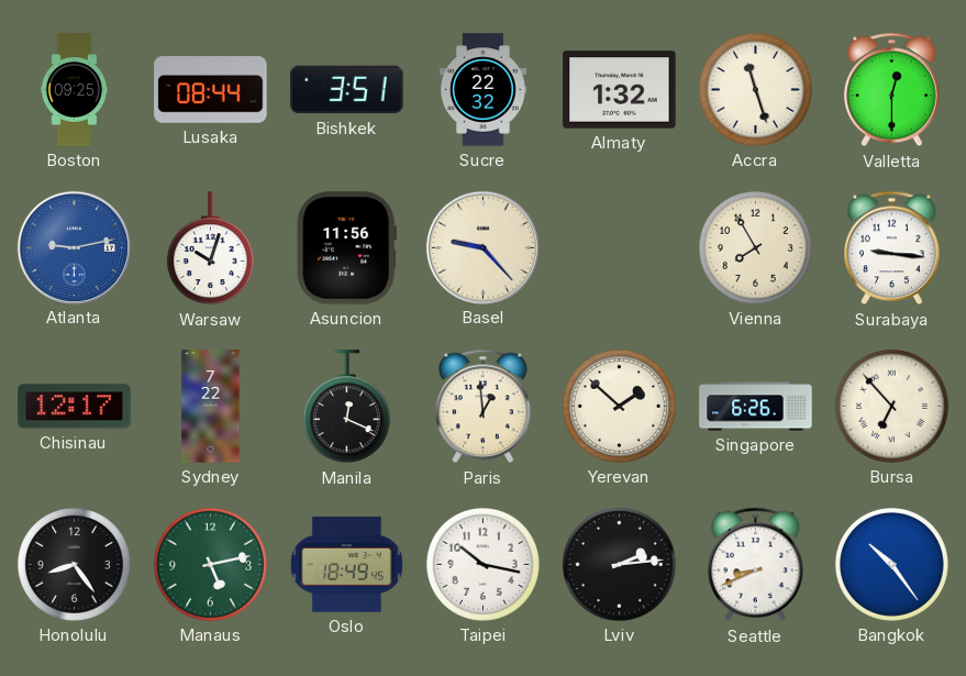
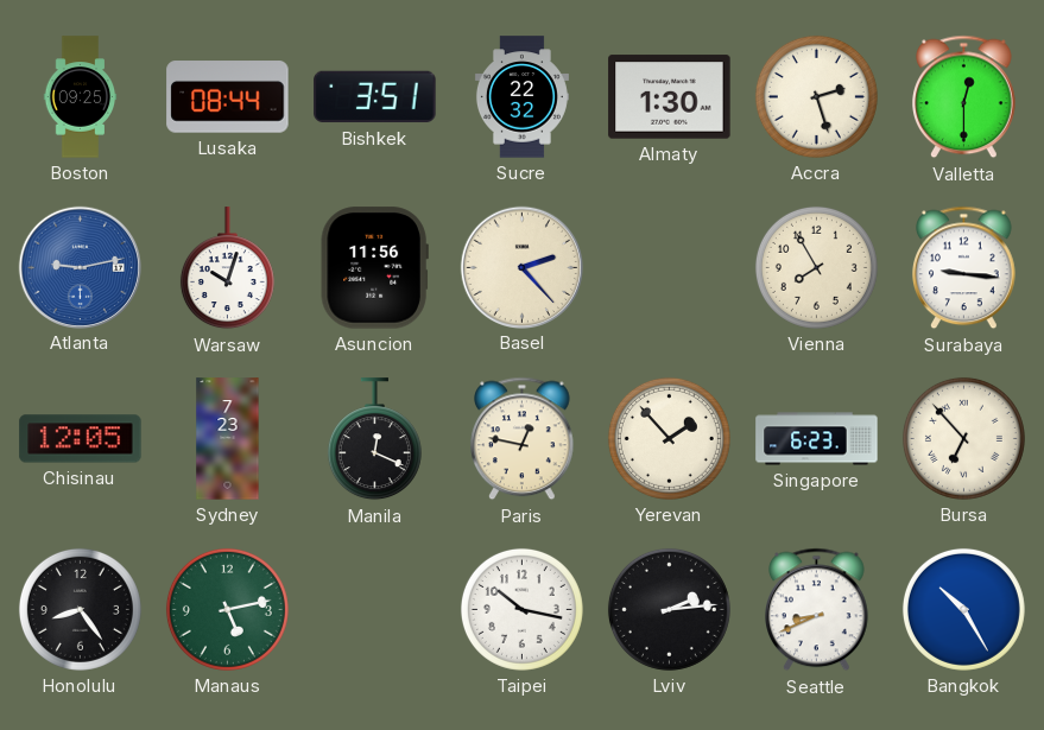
Almaty: 1:32 -> 1:30 (670, 97)
Accra: 11:27 -> 2:27 (816, 96)
Basel: 9:23 -> 2:23 (521, 267)
Chisinau: 12:17 -> 12:05 (81, 439)
Sydney: 7:22 -> 7:23 (228, 439)
Paris: 12:59 -> 12:47 (523, 439)
Yerevan: 1:52 -> 1:53 (669, 438)
Singapore: 6:26 -> 6:23 (817, 439)
Oslo: 18:49 -> none (346, 564)
Bangkok: 10:24 -> 10:25 (963, 609)
